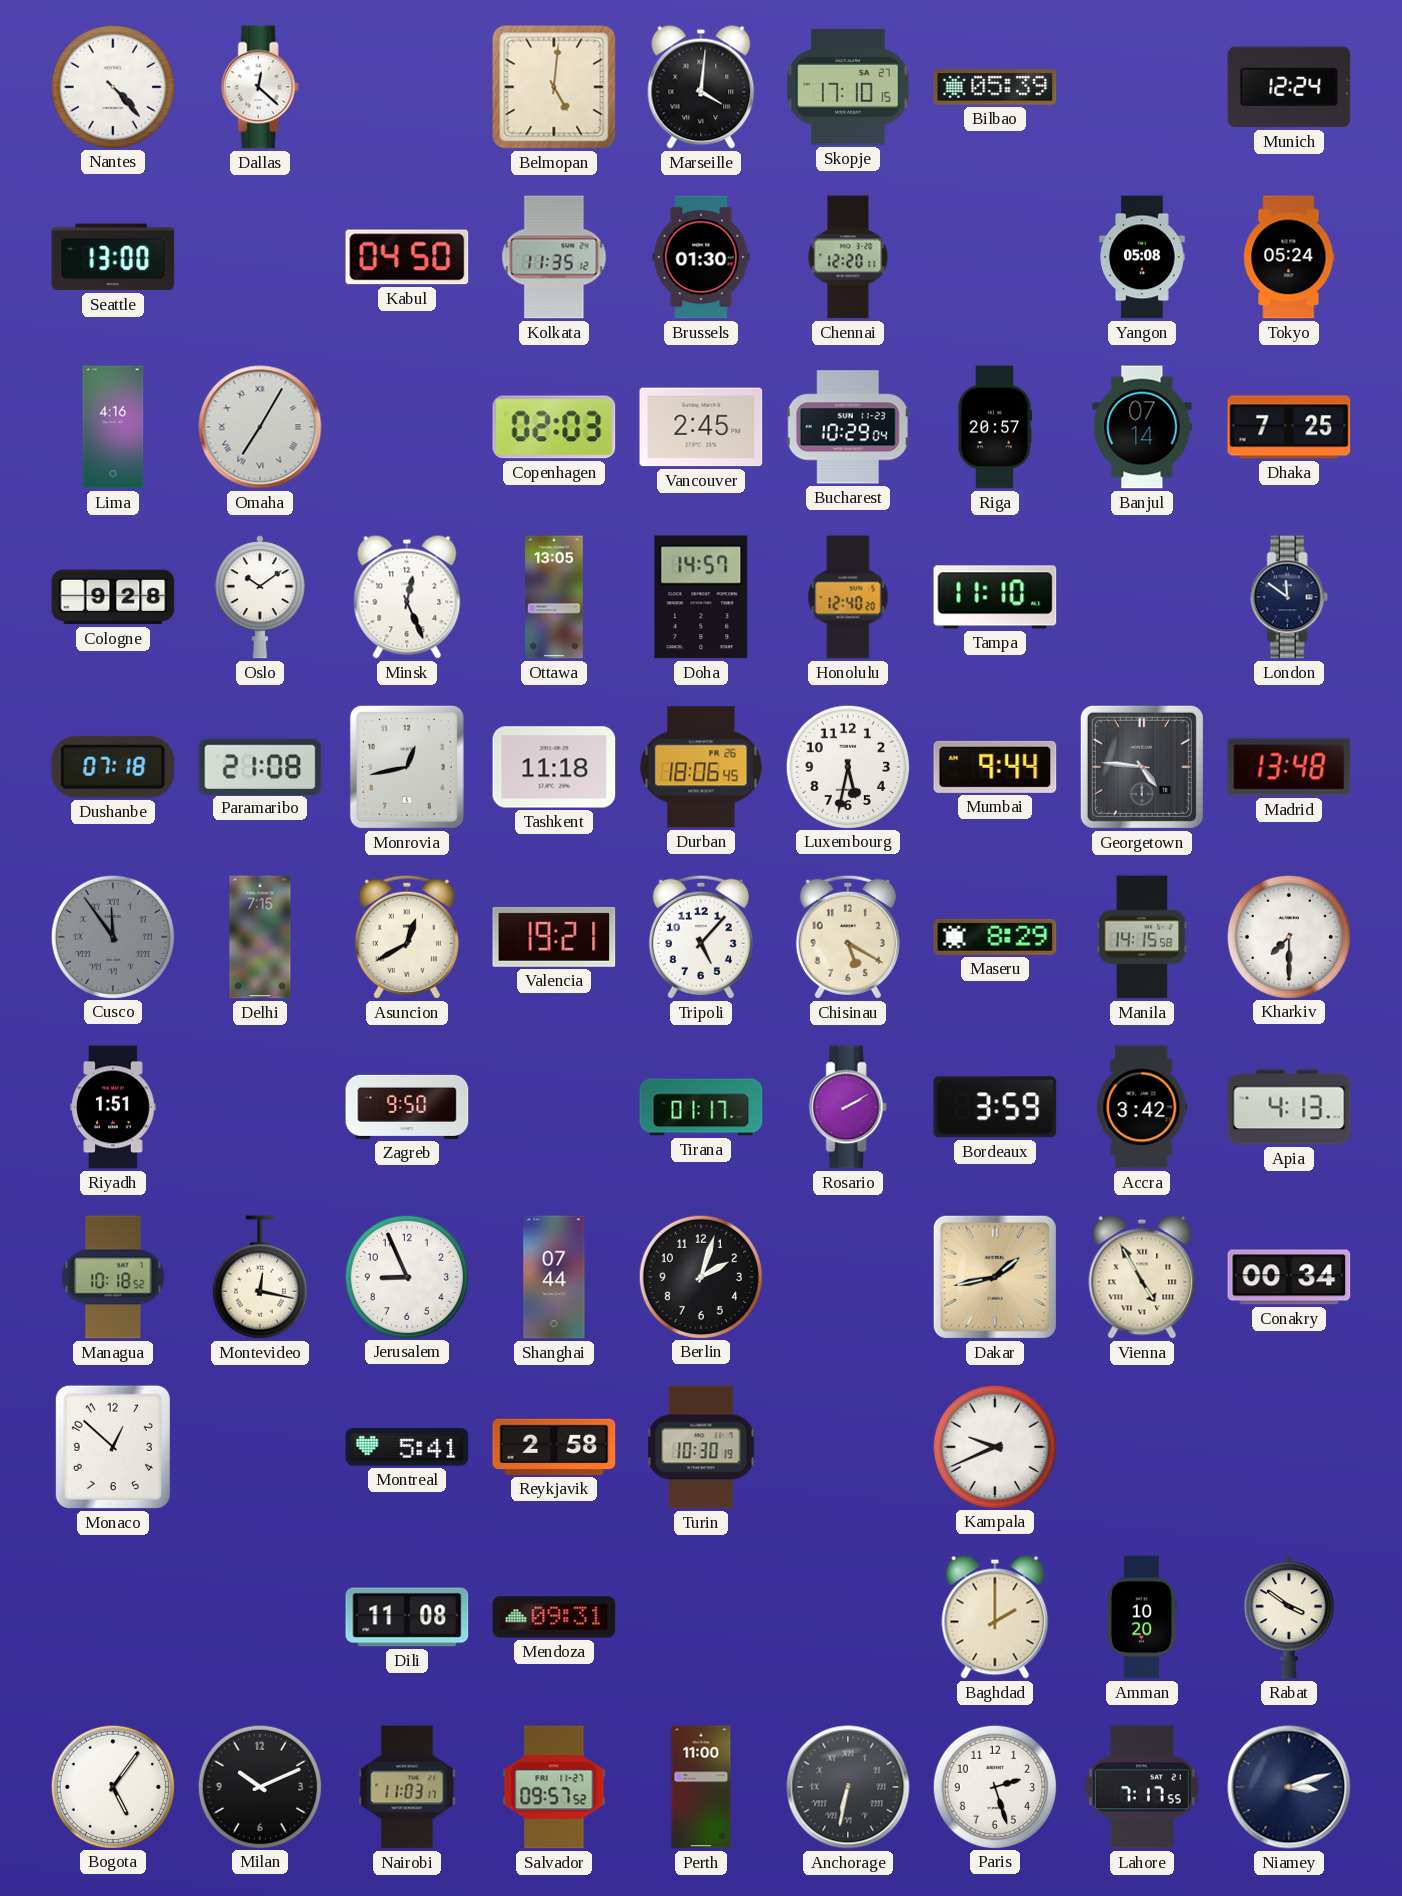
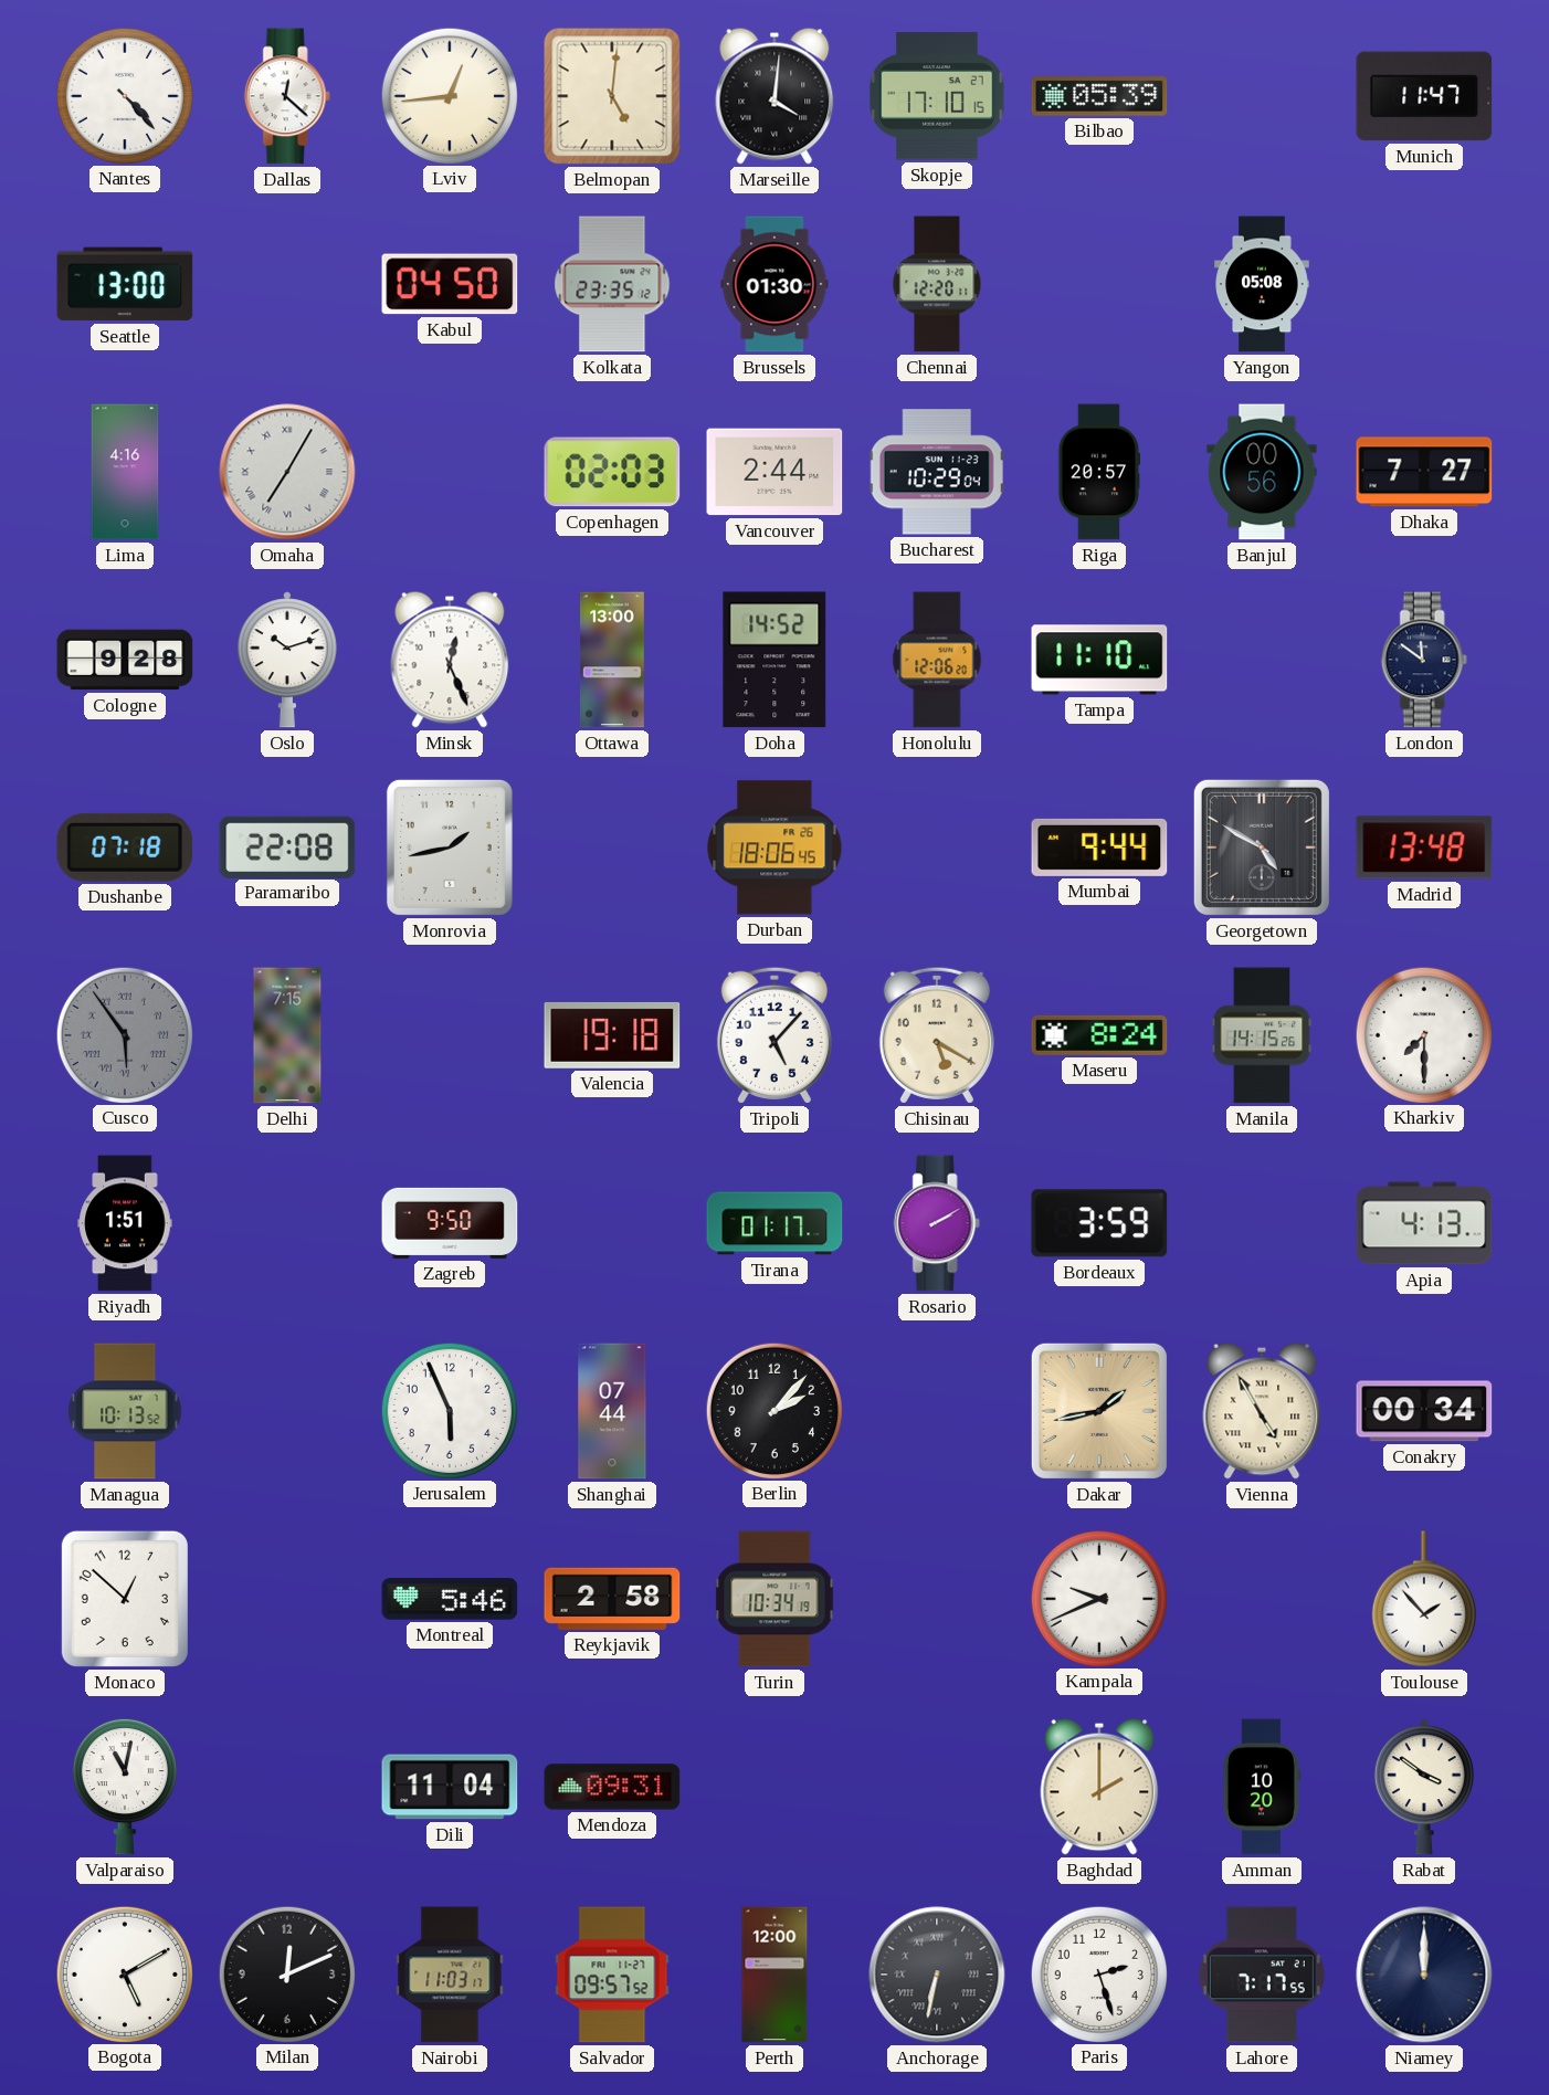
Lviv: none -> 12:44 (449, 95)
Munich: 12:24 -> 11:47 (1424, 96)
Kolkata: 11:35 -> 23:35 (612, 284)
Tokyo: 05:24 -> none (1289, 257)
Vancouver: 2:45 -> 2:44 (774, 472)
Banjul: 07:14 -> 00:56 (1262, 472)
Dhaka: 7:25 -> 7:27 (1424, 472)
Oslo: 10:09 -> 10:12 (287, 660)
Ottawa: 13:05 -> 13:00 (613, 660)
Doha: 14:57 -> 14:52 (774, 660)
Honolulu: 12:40 -> 12:06 (937, 660)
Paramaribo: 21:08 -> 22:08 (287, 846)
Monrovia: 12:43 -> 1:43 (450, 848)
Tashkent: 11:18 -> none (554, 767)
Luxembourg: 5:32 -> none (847, 766)
Georgetown: 4:46 -> 4:50 (1262, 848)
Cusco: 11:54 -> 5:54 (124, 1034)
Asuncion: 12:40 -> none (407, 937)
Valencia: 19:21 -> 19:18 (612, 1035)
Maseru: 8:29 -> 8:24 (1099, 1035)
Manila: 14:15:58 -> 14:15:26 (1262, 1035)
Accra: 3:42 -> none (1142, 1107)
Managua: 10:18 -> 10:13 (125, 1411)
Montevideo: 12:17 -> none (260, 1277)
Jerusalem: 8:56 -> 5:56 (449, 1410)
Berlin: 2:03 -> 2:07 (773, 1410)
Montreal: 5:41 -> 5:46 (450, 1599)
Turin: 10:30 -> 10:34 (774, 1599)
Toulouse: none -> 1:53 (1424, 1599)
Valparaiso: none -> 11:02 (125, 1787)
Dili: 11:08 -> 11:04 (450, 1787)
Bogota: 5:06 -> 5:10 (124, 1973)
Milan: 10:11 -> 12:11 (286, 1973)
Perth: 11:00 -> 12:00 (774, 1975)
Niamey: 3:12 -> 12:00 (1424, 1975)
